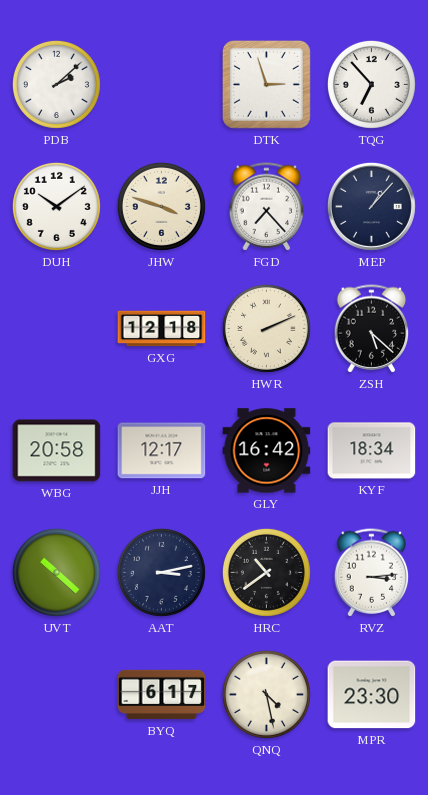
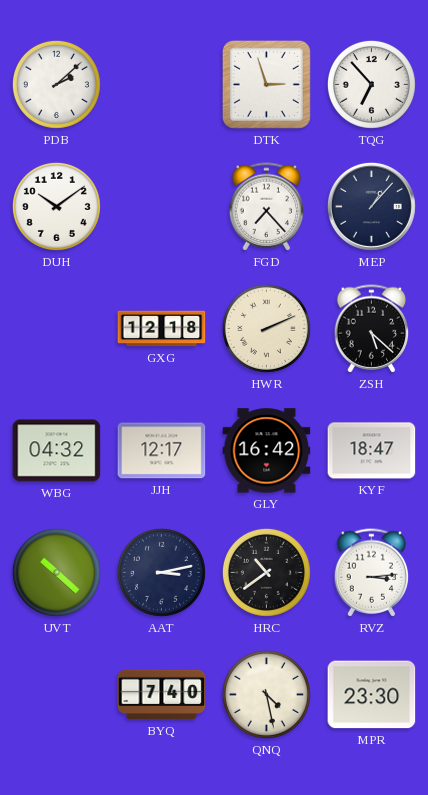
JHW: 3:48 -> none (161, 206)
WBG: 20:58 -> 04:32 (57, 451)
KYF: 18:34 -> 18:47 (372, 451)
BYQ: 6:17 -> 7:40 (162, 695)
